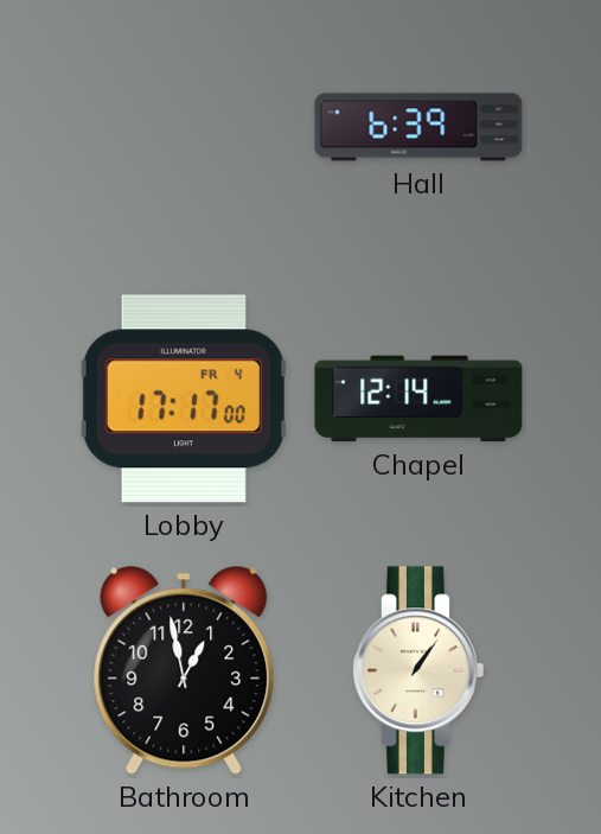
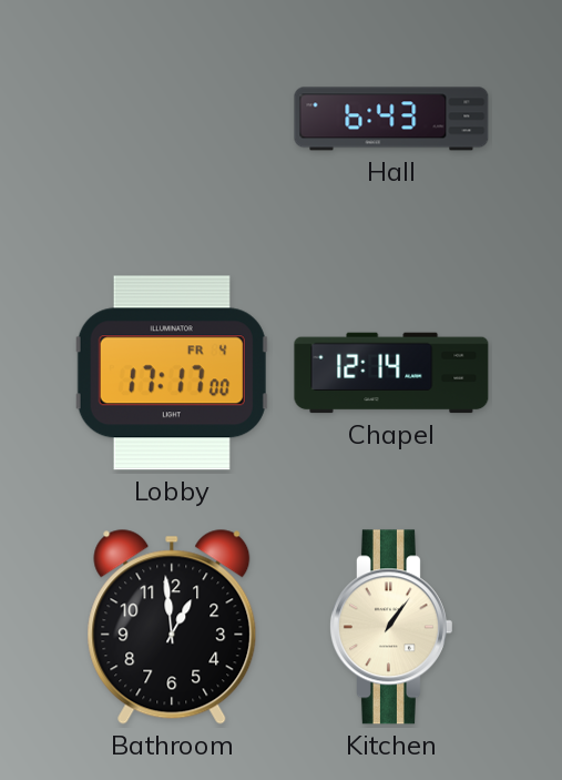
Hall: 6:39 -> 6:43 (391, 119)
Bathroom: 12:58 -> 12:59 (172, 627)
